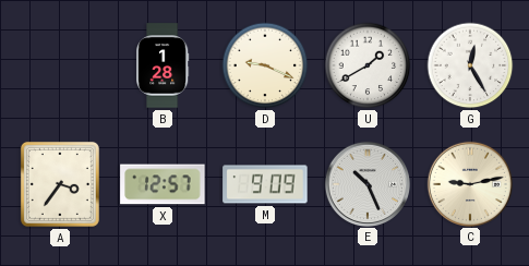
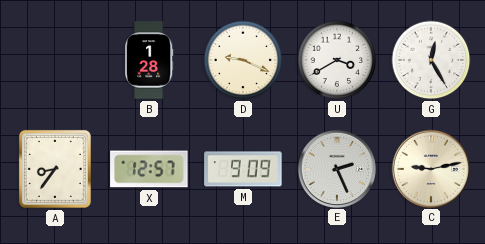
U: 1:40 -> 3:40 (337, 60)
A: 3:36 -> 8:36 (55, 169)
E: 10:26 -> 2:26 (336, 168)
